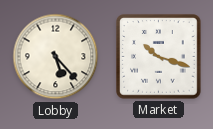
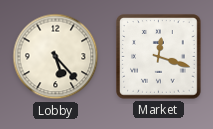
Market: 10:18 -> 12:18 (159, 57)
